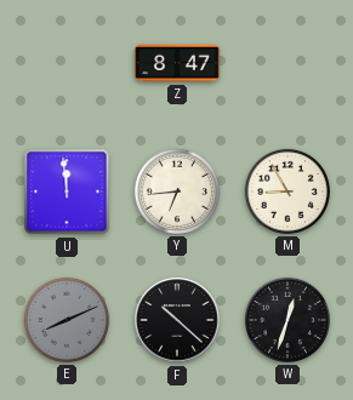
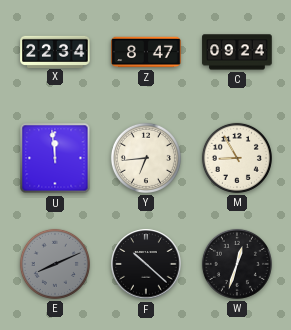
X: none -> 22:34 (55, 51)
C: none -> 09:24 (237, 52)
